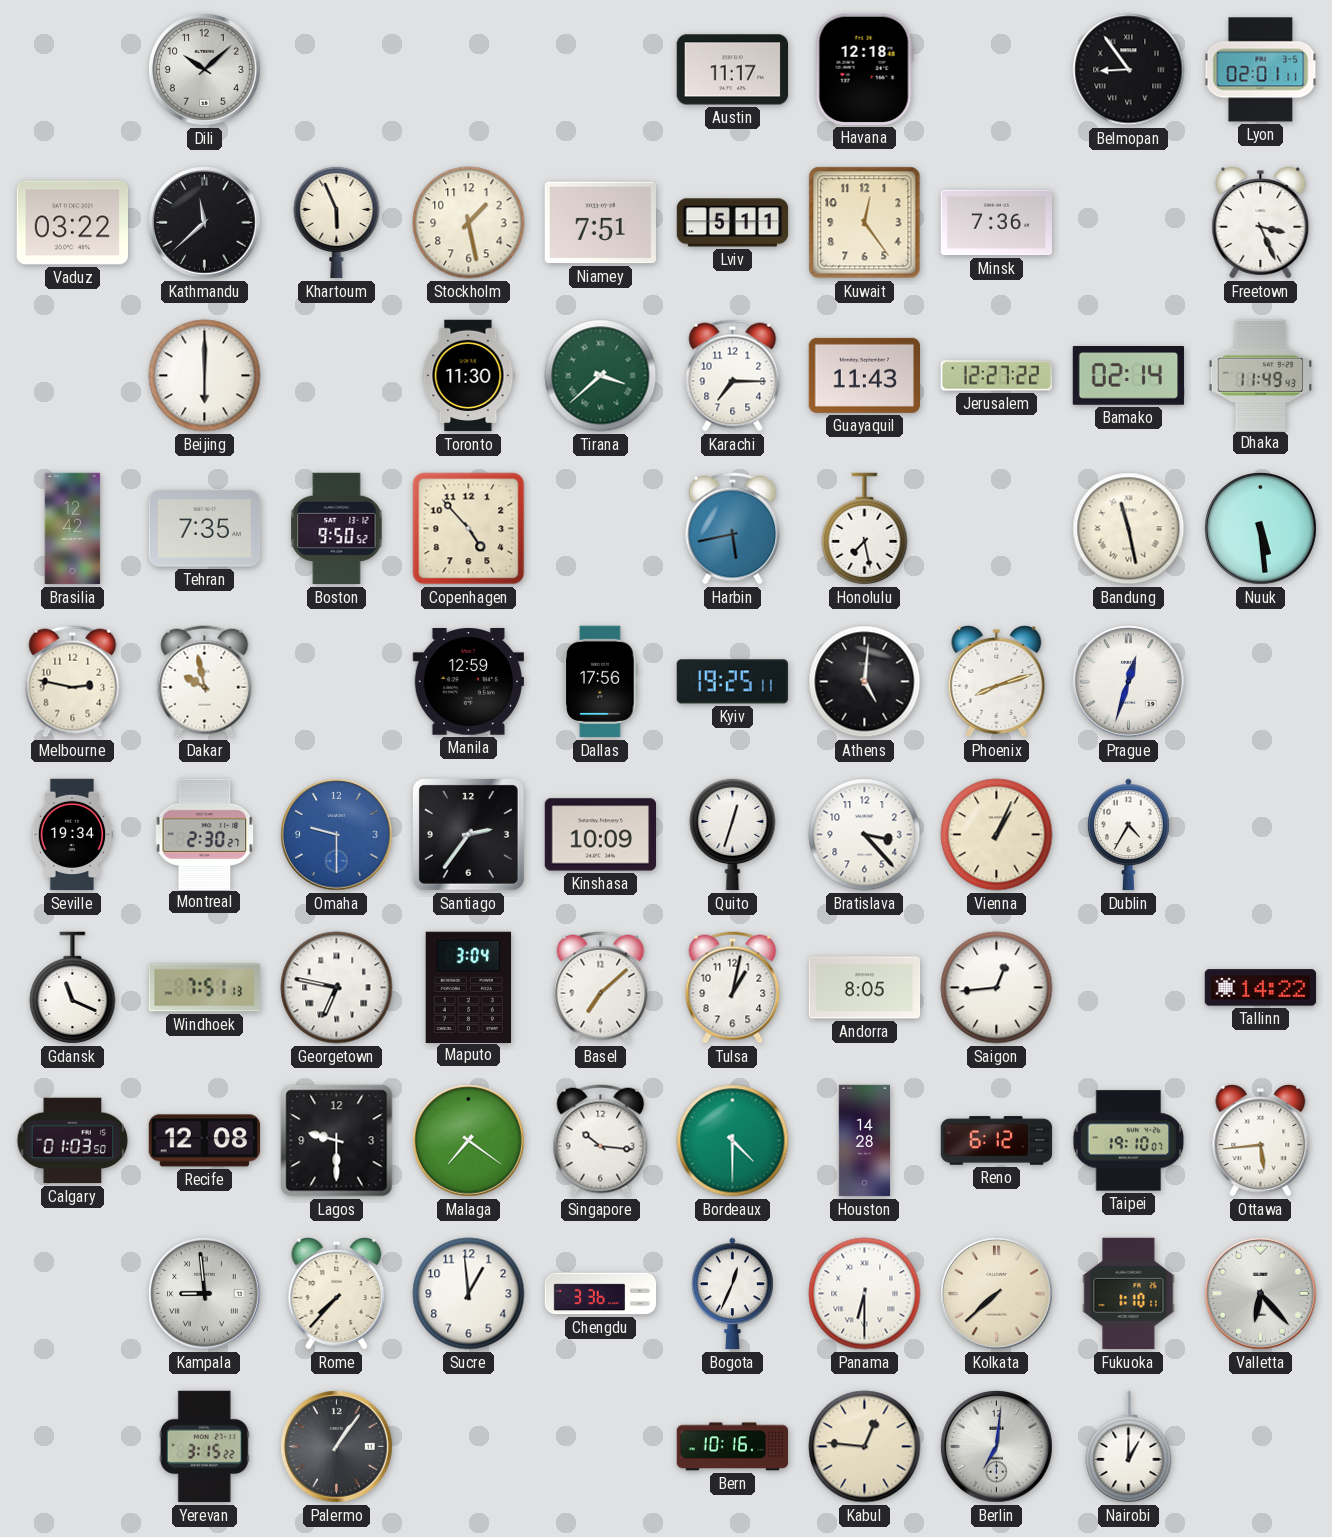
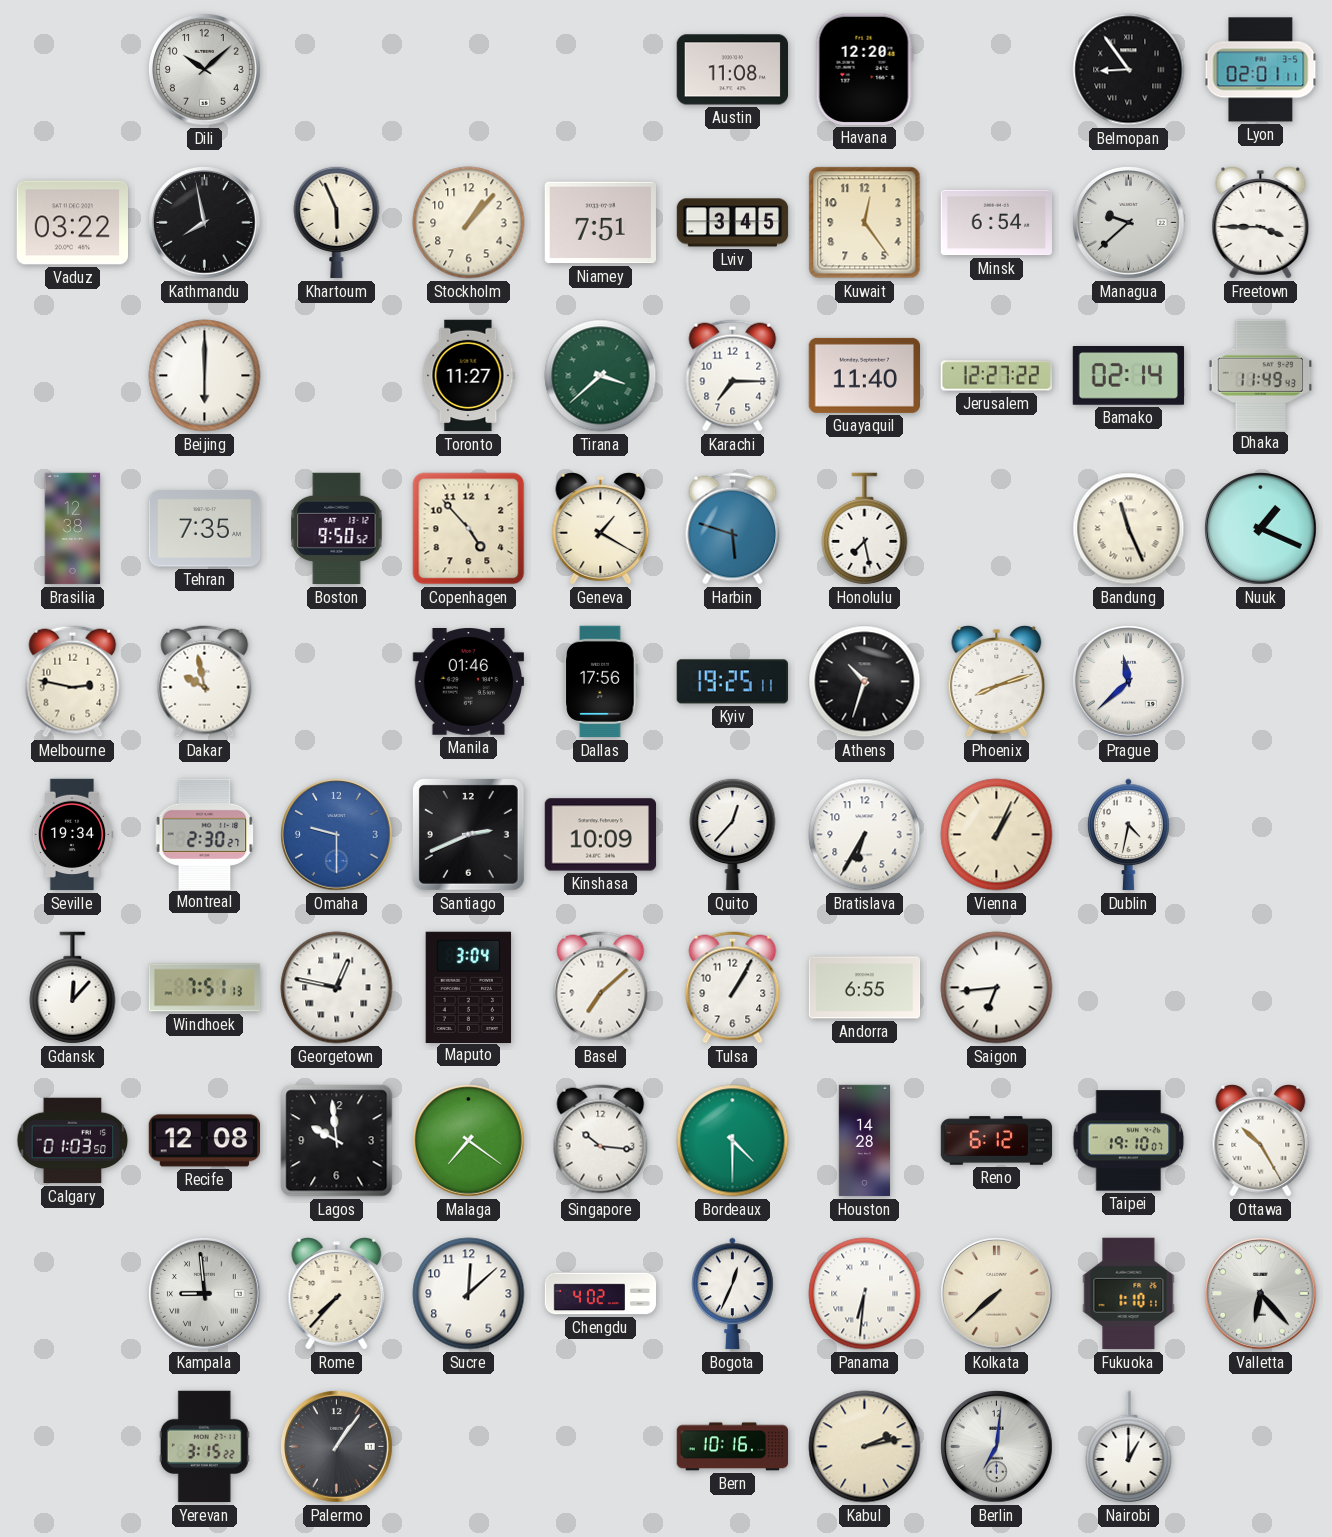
Austin: 11:17 -> 11:08 (732, 70)
Havana: 12:18 -> 12:20 (864, 69)
Kathmandu: 11:38 -> 7:58 (205, 223)
Stockholm: 1:28 -> 1:07 (469, 223)
Lviv: 5:11 -> 3:45 (733, 223)
Minsk: 7:36 -> 6:54 (997, 223)
Managua: none -> 9:38 (1129, 223)
Freetown: 3:26 -> 3:45 (1261, 223)
Toronto: 11:30 -> 11:27 (468, 376)
Guayaquil: 11:43 -> 11:40 (865, 375)
Brasilia: 12:42 -> 12:38 (73, 529)
Geneva: none -> 1:20 (601, 529)
Harbin: 5:43 -> 5:48 (733, 529)
Bandung: 11:28 -> 11:26 (1129, 529)
Nuuk: 5:29 -> 1:19 (1261, 529)
Manila: 12:59 -> 01:46 (468, 682)
Athens: 5:01 -> 10:33 (865, 682)
Prague: 12:33 -> 11:38 (1129, 682)
Santiago: 2:36 -> 2:41 (468, 834)
Quito: 12:33 -> 12:37 (733, 834)
Bratislava: 3:23 -> 6:35 (865, 835)
Dublin: 4:35 -> 4:32 (1129, 835)
Gdansk: 11:19 -> 12:07 (73, 988)
Georgetown: 6:47 -> 12:47 (337, 988)
Tulsa: 1:02 -> 1:05 (733, 988)
Andorra: 8:05 -> 6:55 (865, 988)
Saigon: 12:44 -> 6:44 (997, 988)
Tallinn: 14:22 -> none (1261, 988)
Lagos: 9:30 -> 9:59 (337, 1141)
Ottawa: 5:44 -> 10:25 (1261, 1141)
Sucre: 12:59 -> 12:08 (469, 1294)
Chengdu: 3:36 -> 4:02 (601, 1294)
Panama: 6:30 -> 6:31 (865, 1294)
Kabul: 12:46 -> 2:13 (865, 1447)
